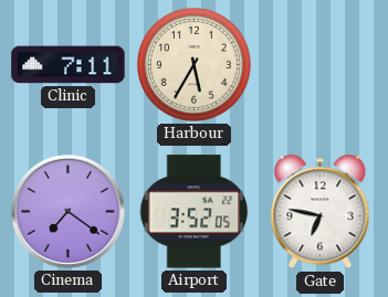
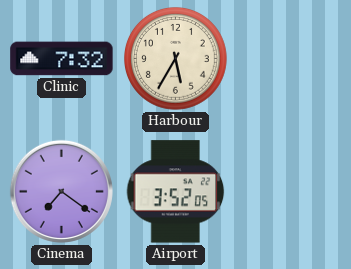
Clinic: 7:11 -> 7:32 (62, 59)
Gate: 6:47 -> none (321, 212)
